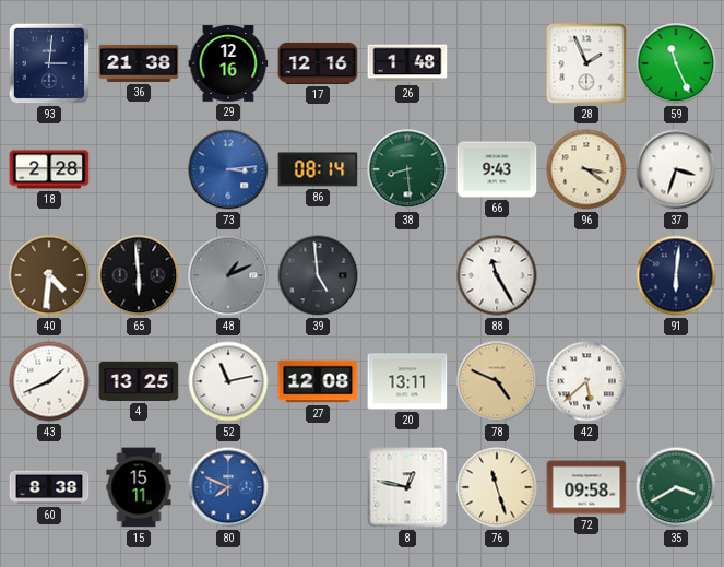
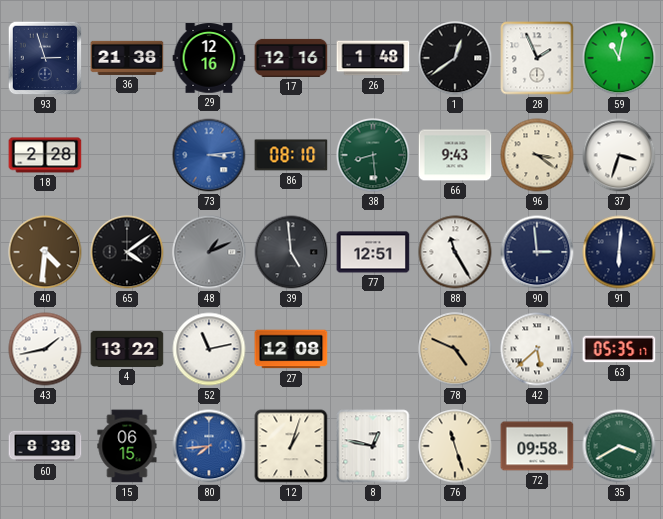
93: 3:01 -> 2:57 (45, 58)
1: none -> 12:39 (455, 58)
59: 11:26 -> 11:02 (619, 58)
86: 08:14 -> 08:10 (291, 155)
65: 5:59 -> 4:09 (127, 252)
77: none -> 12:51 (373, 252)
90: none -> 2:59 (537, 252)
43: 1:41 -> 1:43 (45, 349)
4: 13:25 -> 13:22 (127, 349)
20: 13:11 -> none (407, 381)
63: none -> 05:35 (619, 349)
15: 15:11 -> 06:15 (127, 446)
80: 7:49 -> 7:44 (209, 446)
12: none -> 1:03 (291, 446)
